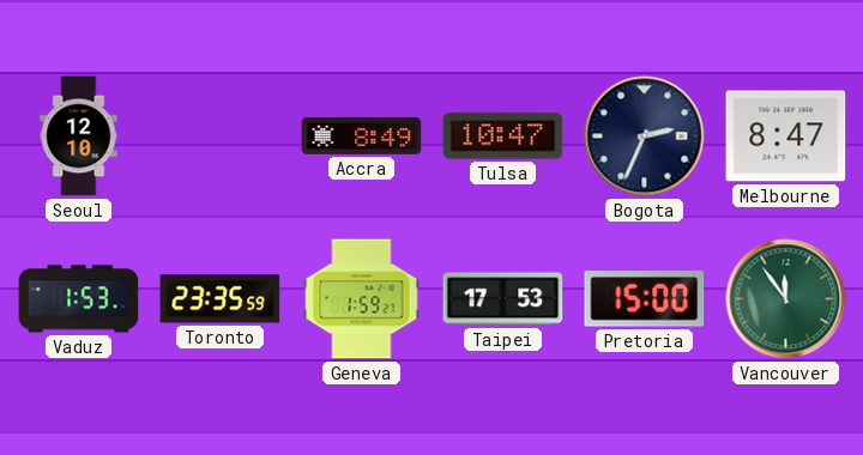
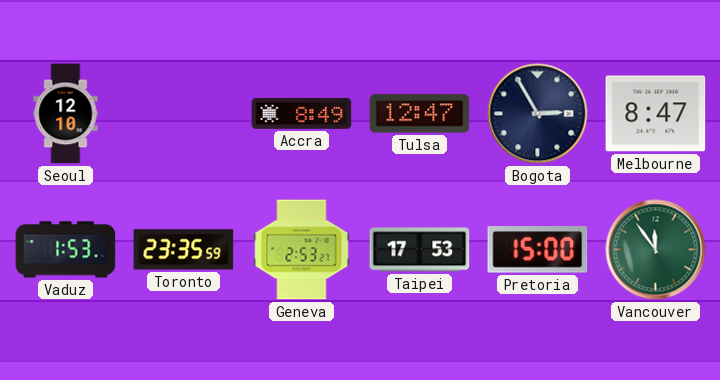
Tulsa: 10:47 -> 12:47 (420, 114)
Bogota: 2:34 -> 2:55 (538, 114)
Geneva: 1:59 -> 2:53 (302, 250)
